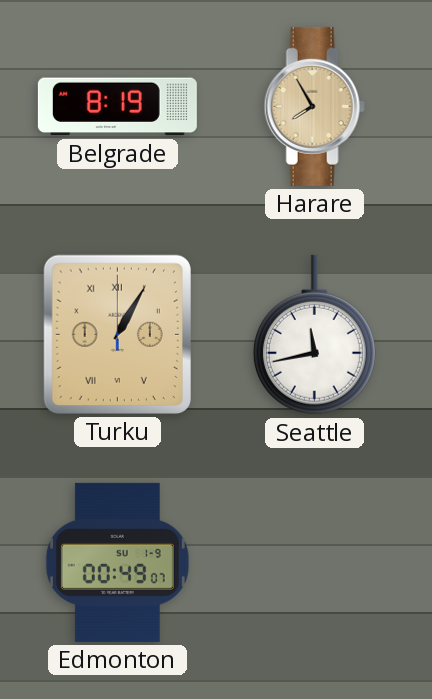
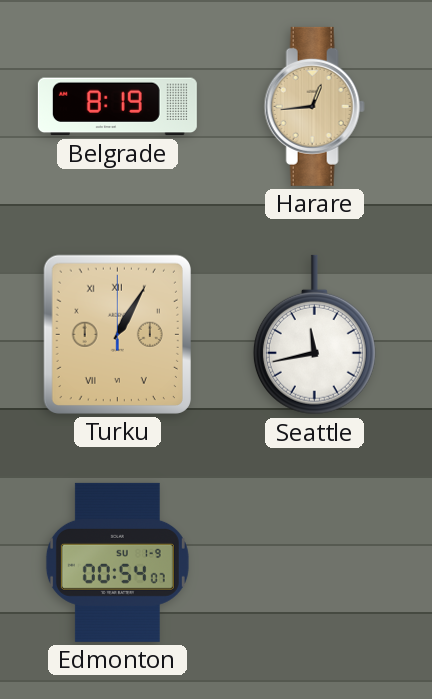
Harare: 7:55 -> 12:44 (314, 106)
Edmonton: 00:49 -> 00:54 (117, 562)
